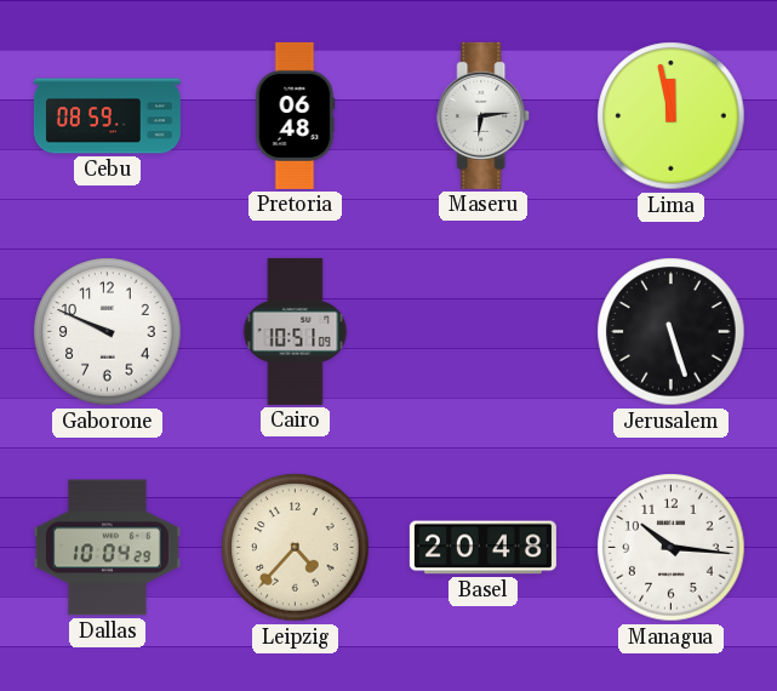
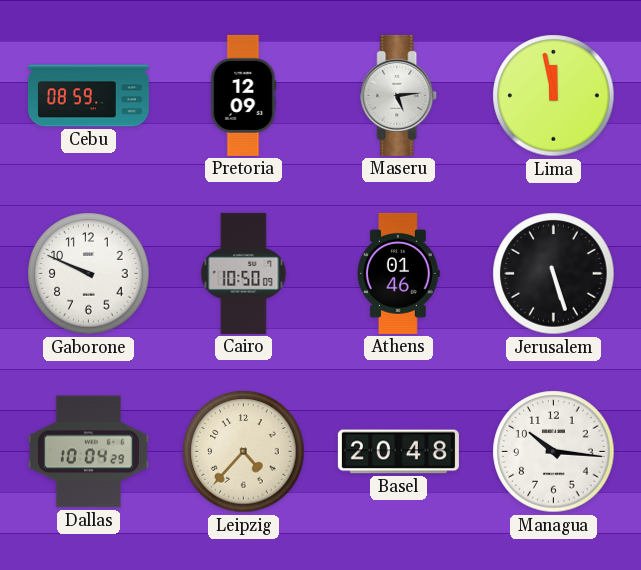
Pretoria: 06:48 -> 12:09 (243, 95)
Maseru: 6:14 -> 5:14 (399, 95)
Cairo: 10:51 -> 10:50 (244, 273)
Athens: none -> 01:46 (399, 273)
